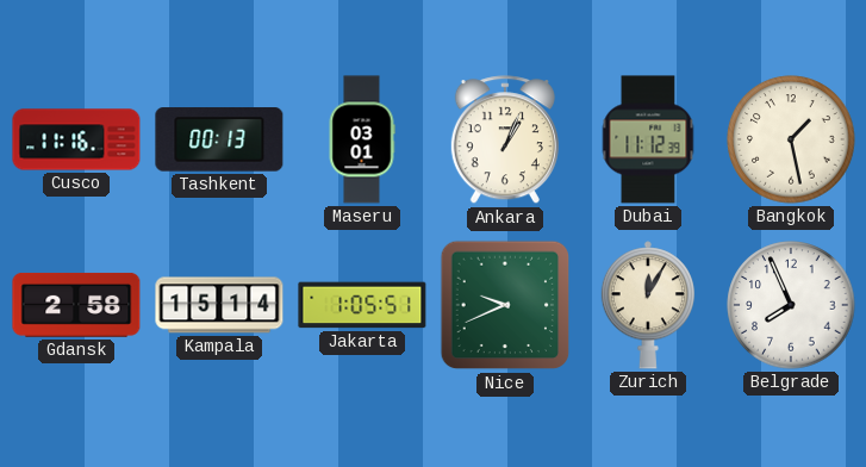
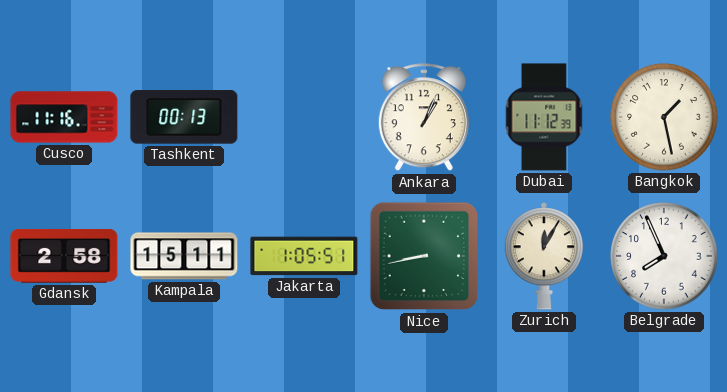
Maseru: 03:01 -> none (362, 139)
Kampala: 15:14 -> 15:11 (184, 256)
Nice: 9:41 -> 8:43 (424, 256)
